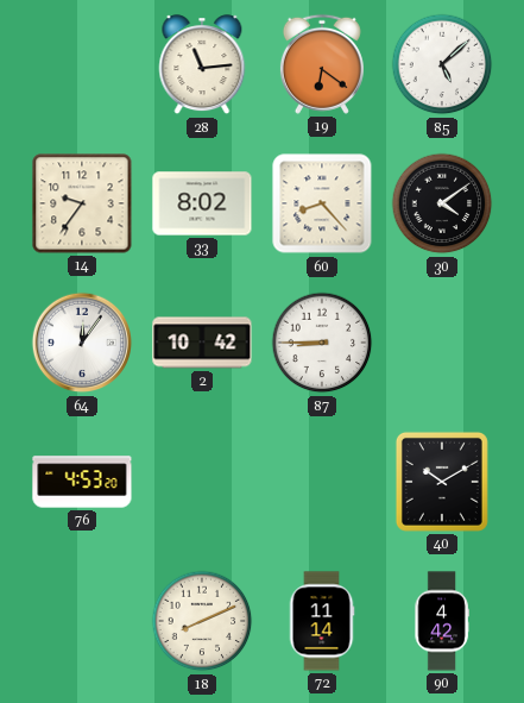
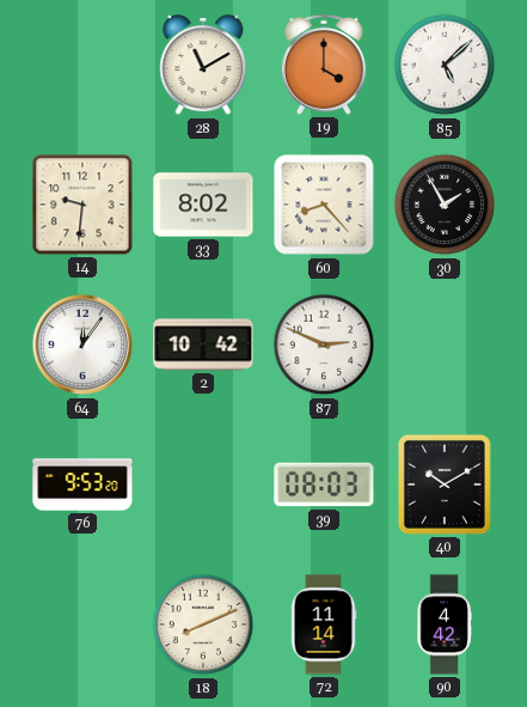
28: 11:14 -> 11:10 (203, 66)
19: 6:21 -> 4:00 (324, 65)
14: 9:36 -> 9:31 (82, 205)
30: 4:09 -> 1:55 (445, 205)
87: 8:45 -> 2:49 (324, 345)
76: 4:53 -> 9:53 (82, 484)
39: none -> 08:03 (324, 484)
